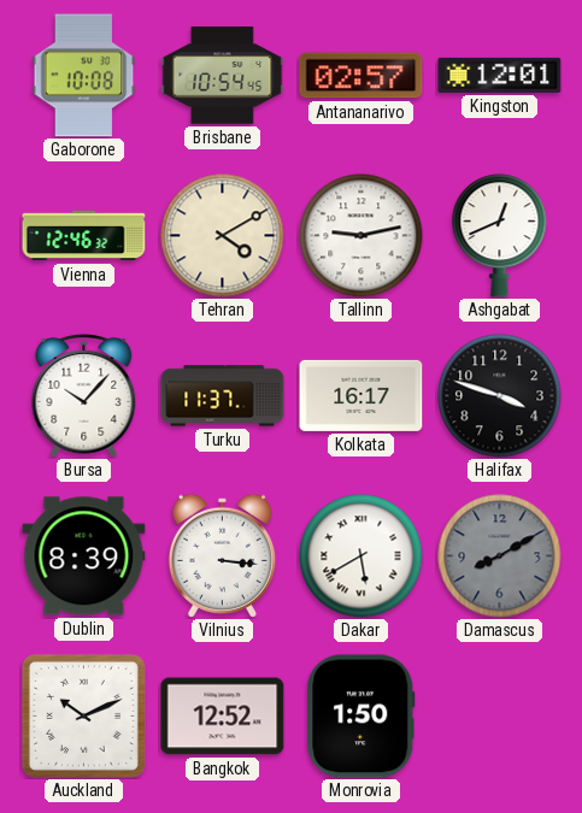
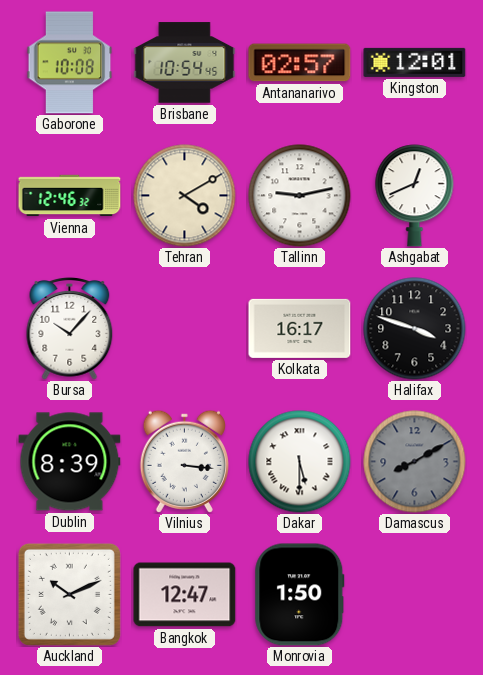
Turku: 11:37 -> none (223, 396)
Dakar: 5:40 -> 5:30 (300, 462)
Bangkok: 12:52 -> 12:47 (185, 595)
